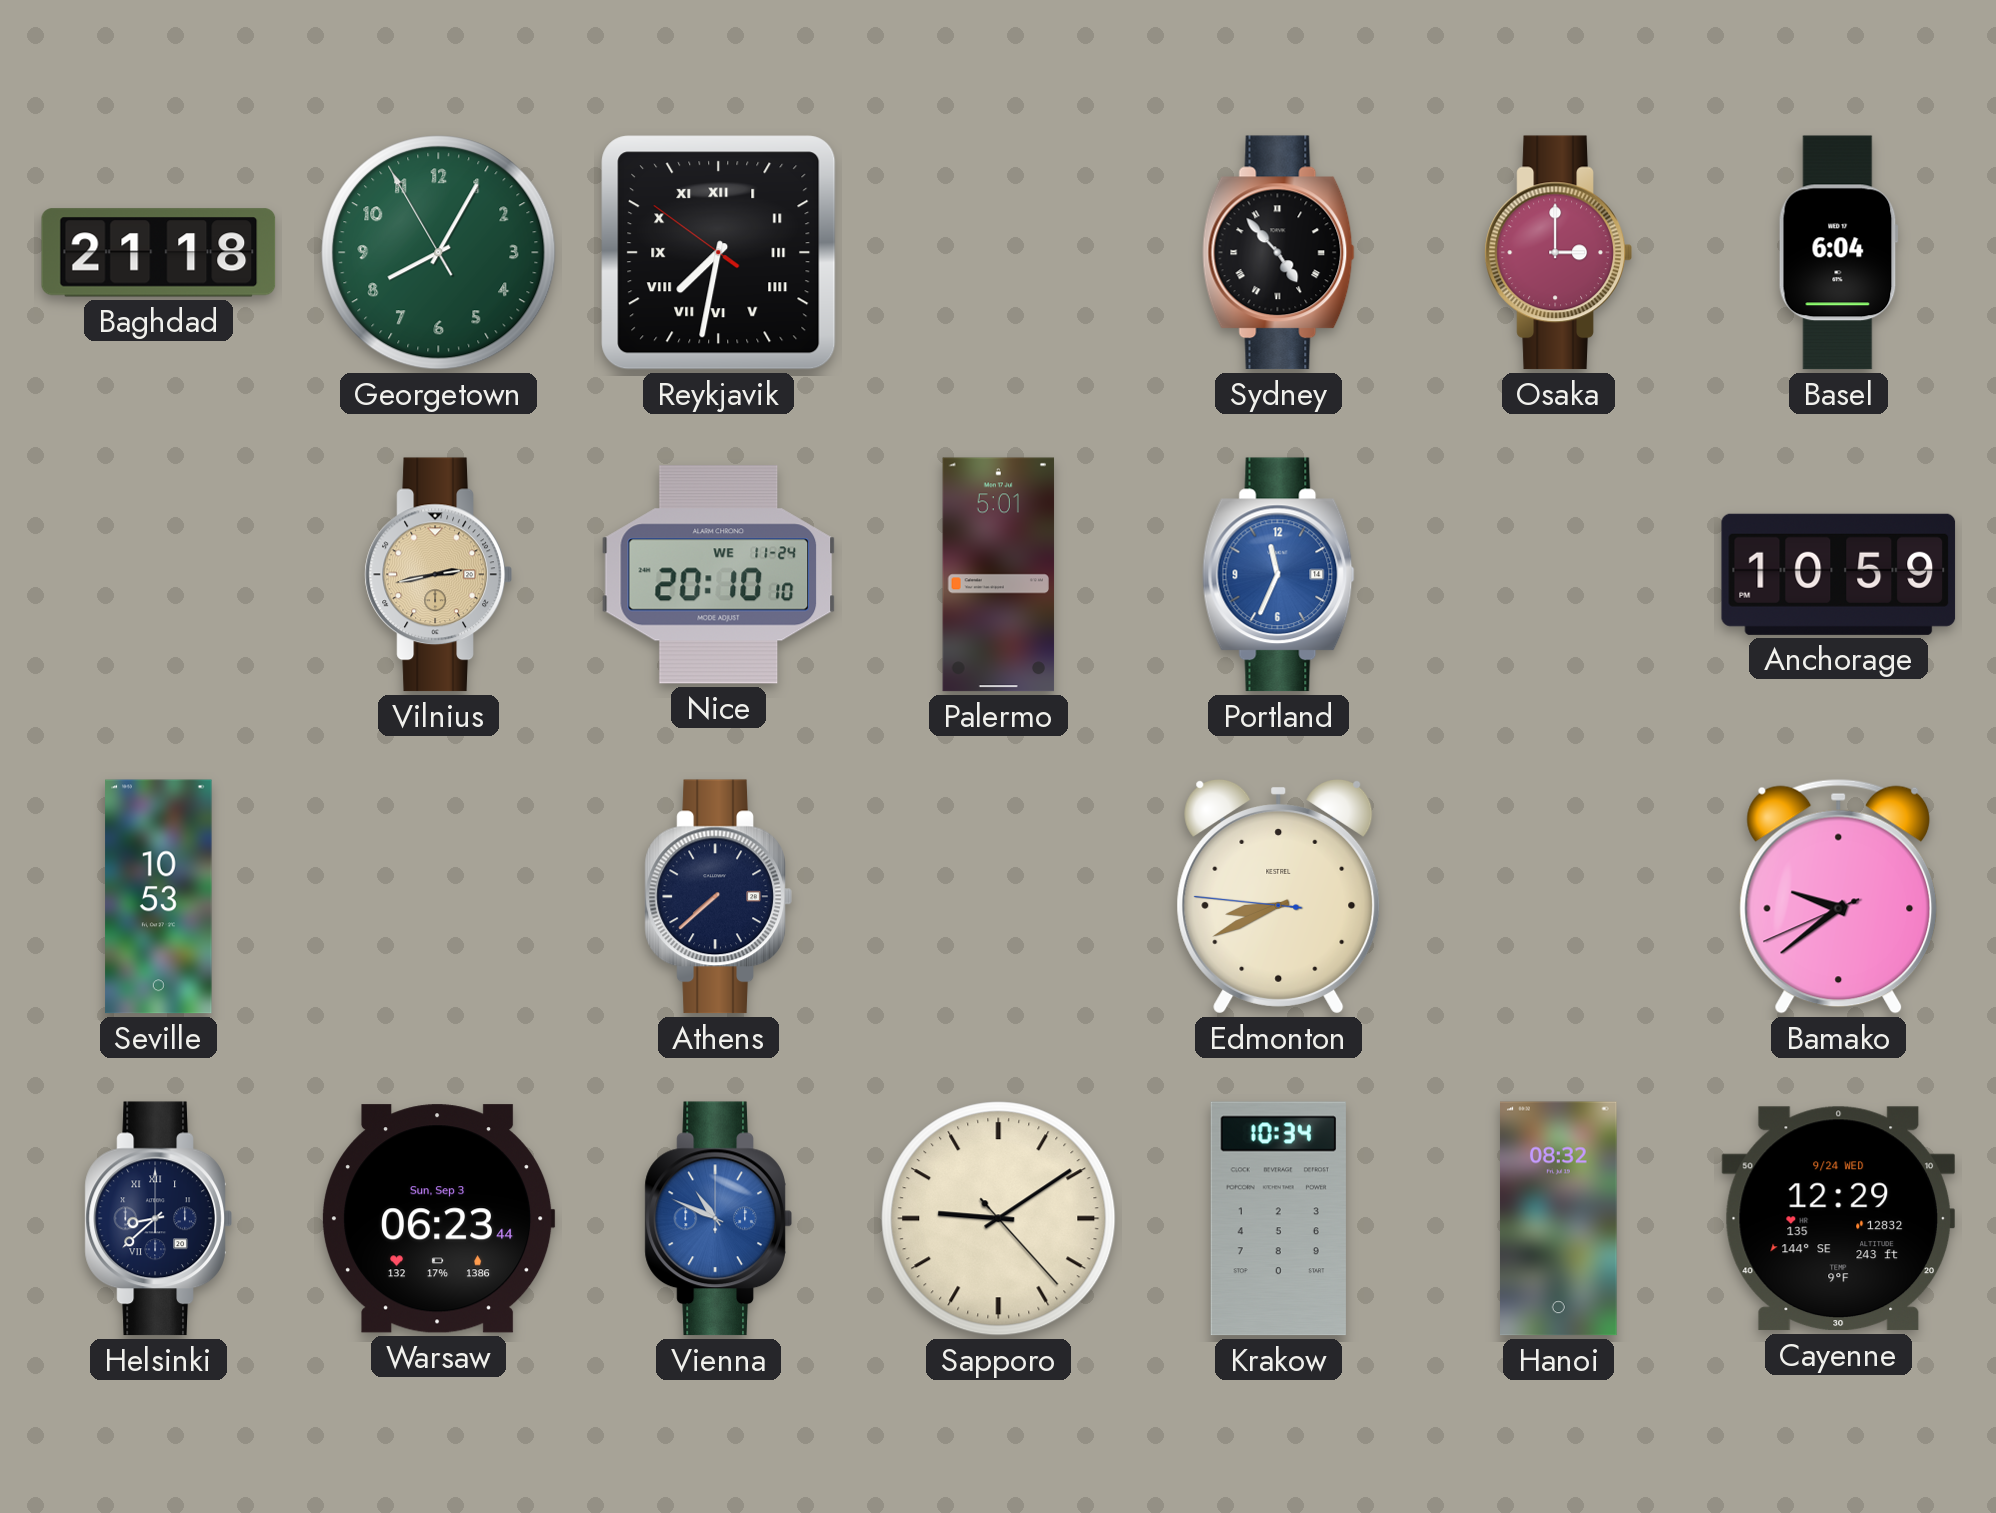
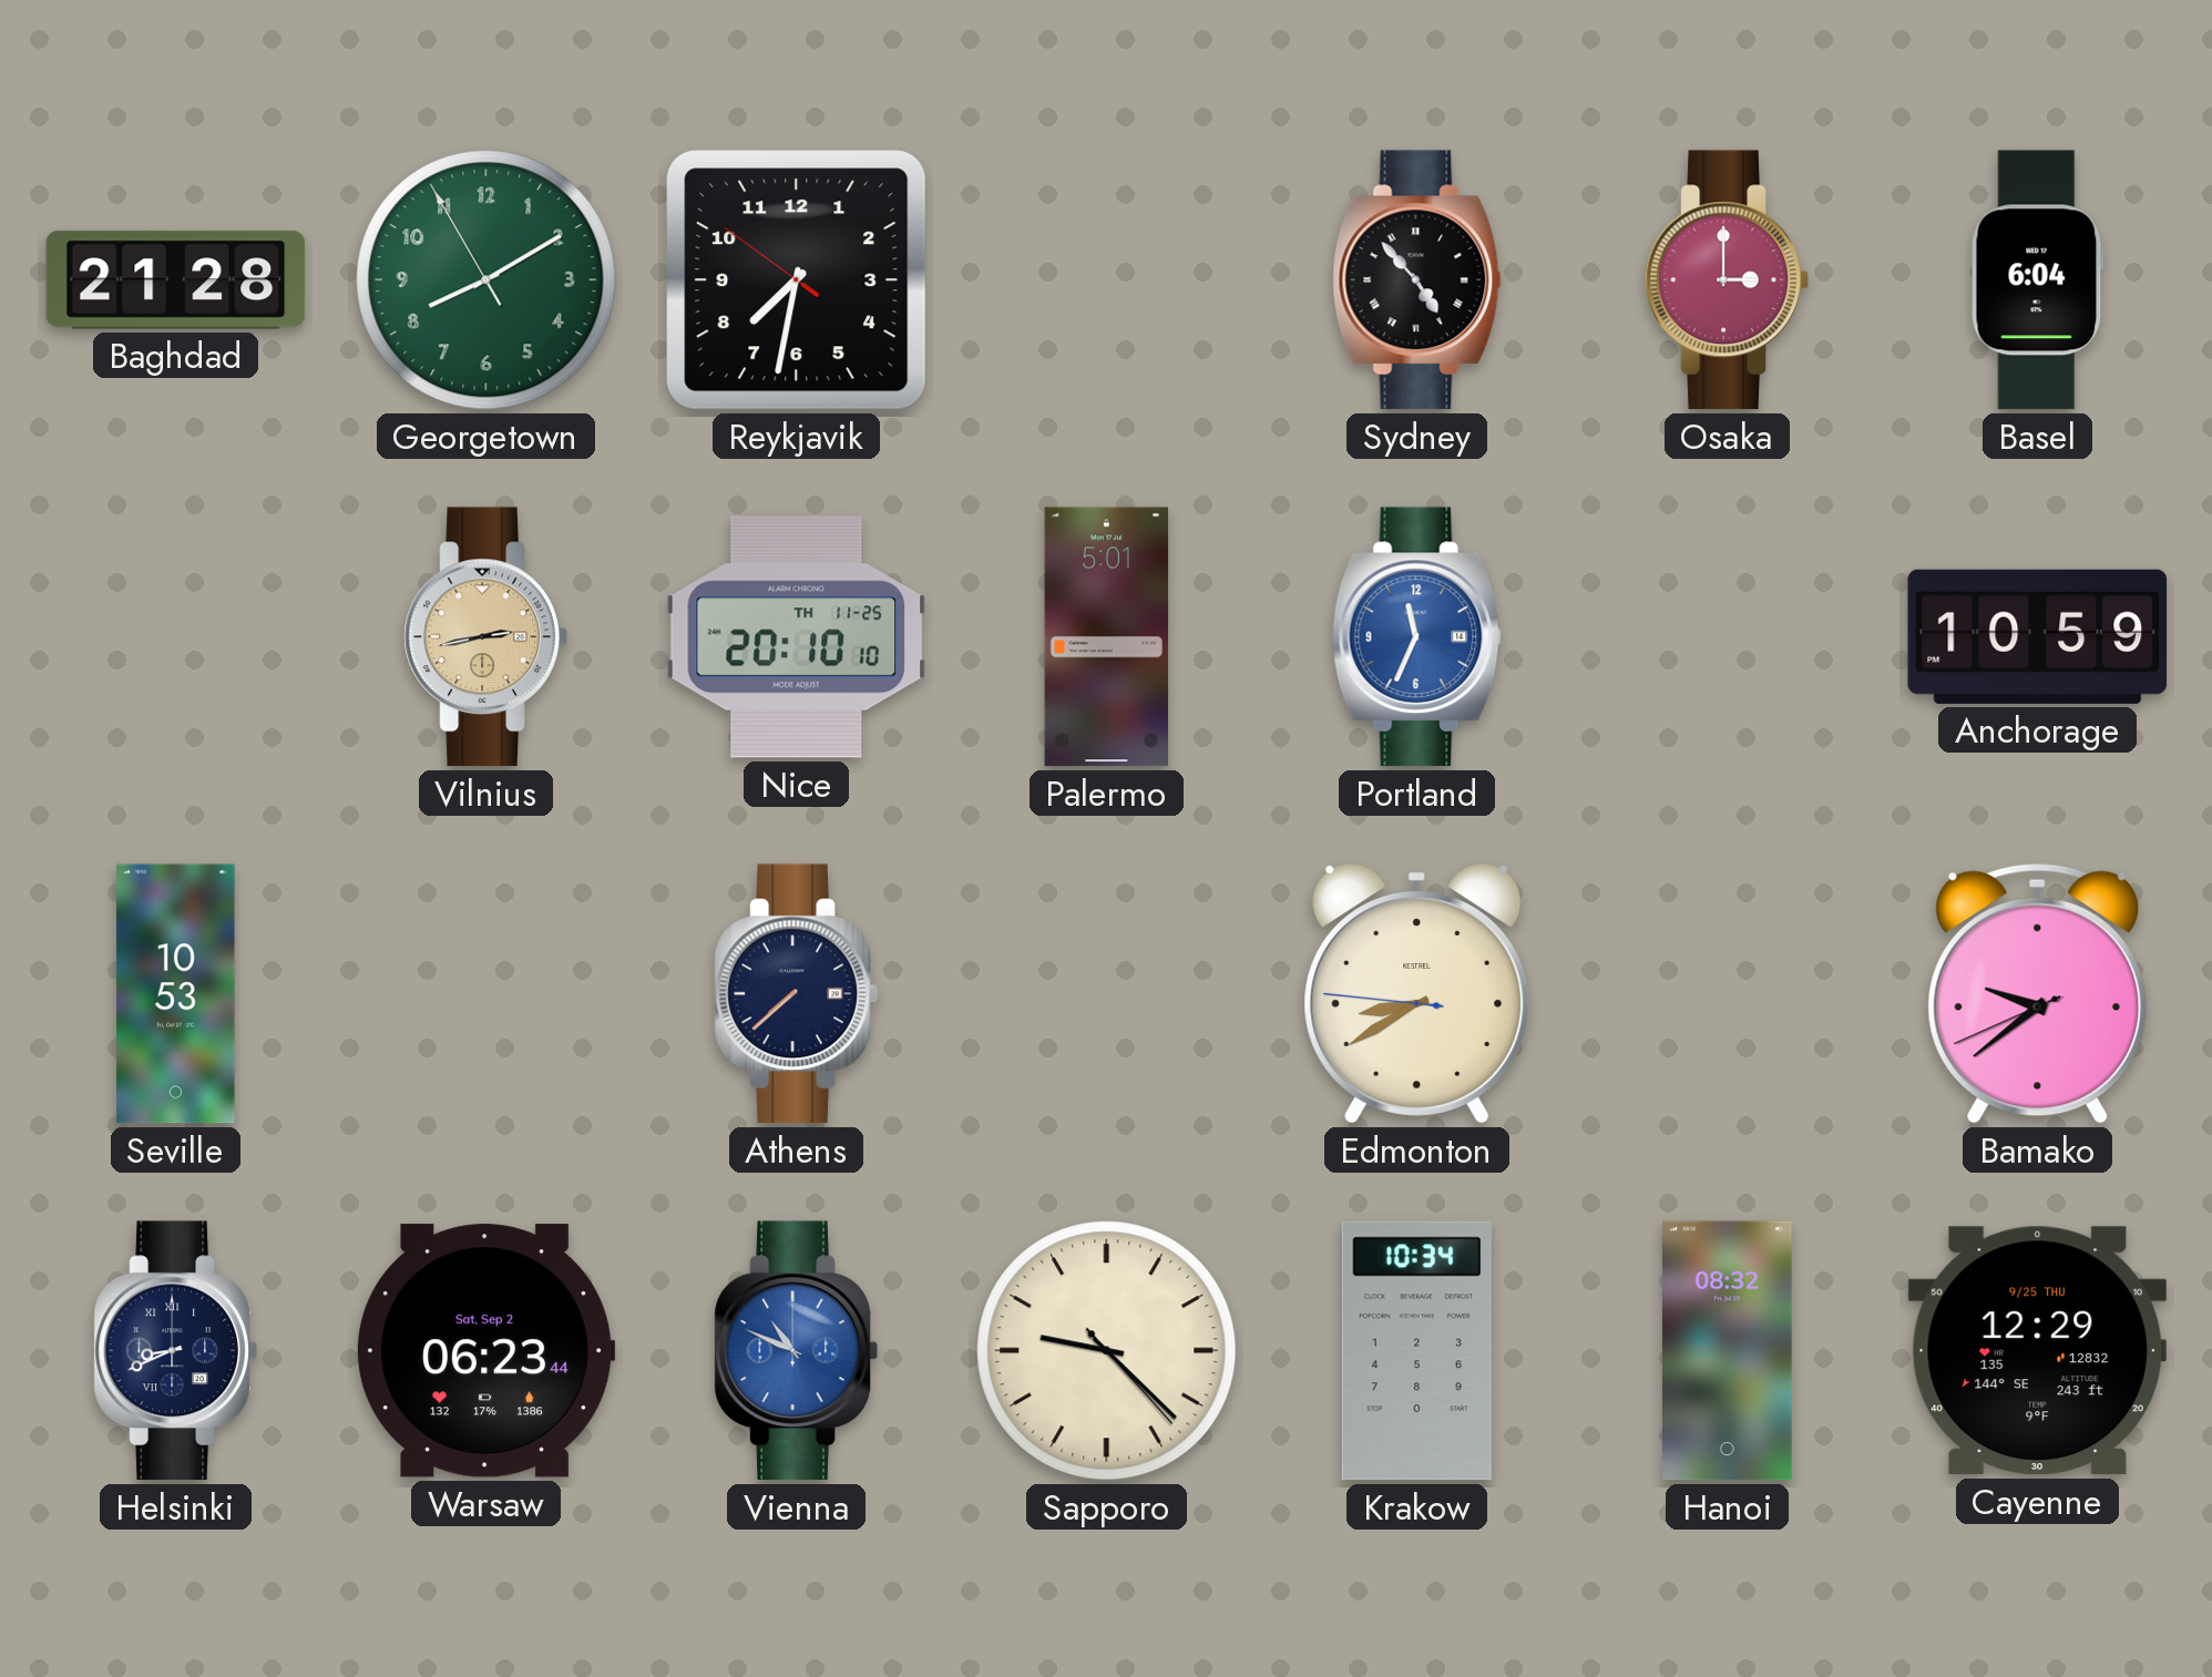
Baghdad: 21:18 -> 21:28 (176, 280)
Georgetown: 8:04 -> 8:09 (487, 280)
Reykjavik numerals: Roman -> Arabic (797, 280)
Nice date: WE 11-24 -> TH 11-25 (797, 637)
Edmonton: 8:40 -> 8:39 (1417, 993)
Helsinki: 8:38 -> 8:41 (175, 1351)
Warsaw date: Sun, Sep 3 -> Sat, Sep 2 (487, 1351)
Sapporo: 9:09 -> 9:22 (1107, 1351)
Cayenne date: 9/24 WED -> 9/25 THU (2037, 1351)
